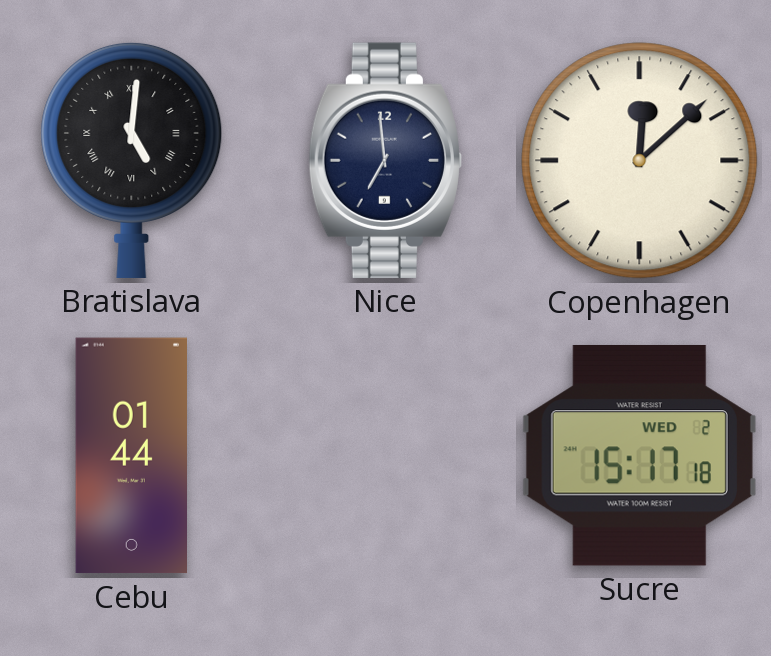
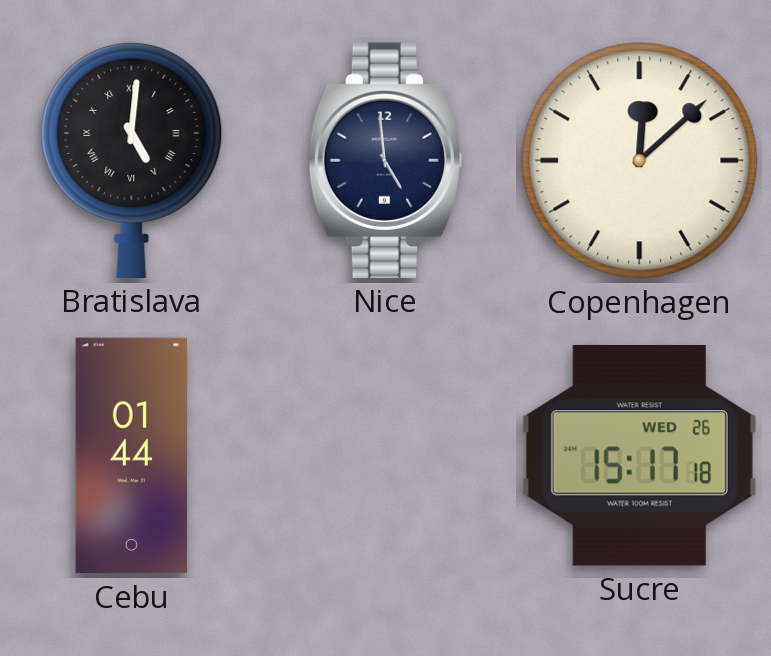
Nice: 6:59 -> 4:59 (385, 160)
Sucre date: WED 2 -> WED 26 (639, 455)
